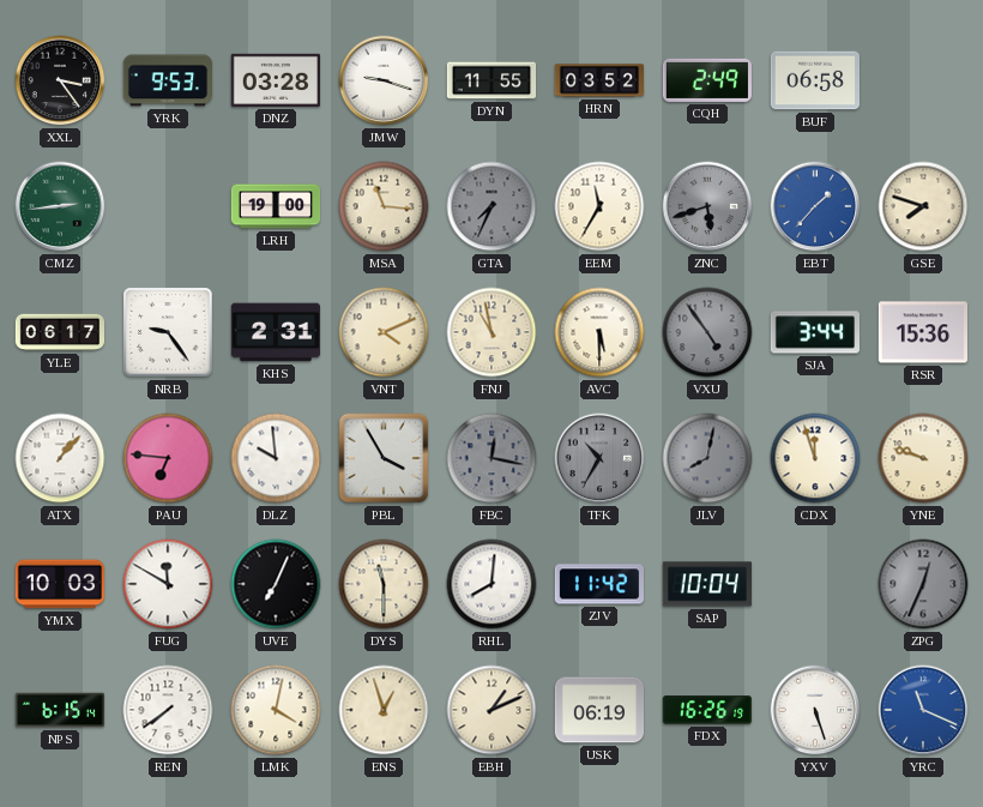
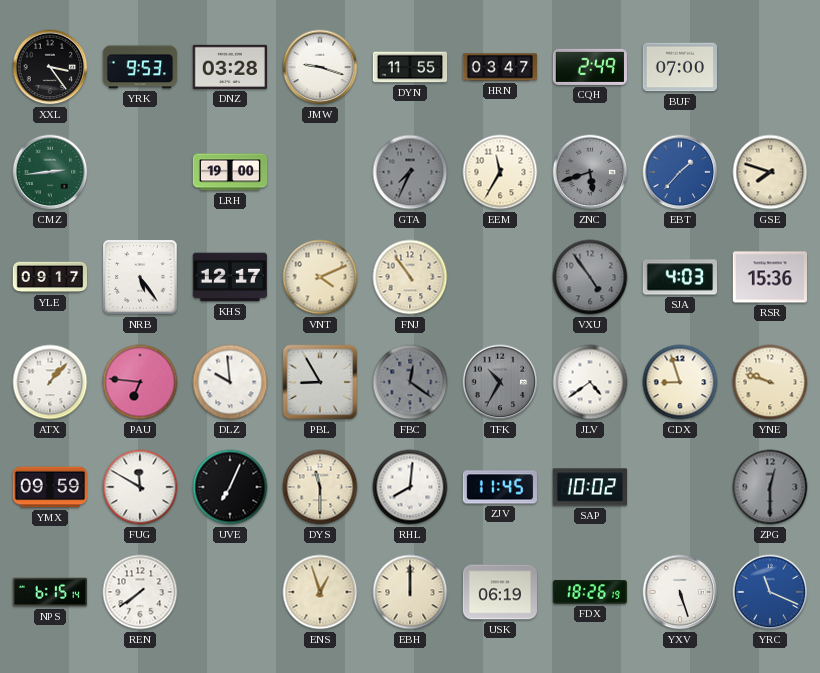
HRN: 03:52 -> 03:47 (499, 67)
BUF: 06:58 -> 07:00 (679, 67)
MSA: 11:16 -> none (384, 206)
YLE: 06:17 -> 09:17 (50, 277)
NRB: 9:24 -> 5:24 (140, 277)
KHS: 2:31 -> 12:17 (229, 277)
FNJ: 10:58 -> 10:54 (410, 277)
AVC: 5:30 -> none (599, 332)
SJA: 3:44 -> 4:03 (679, 277)
PBL: 3:55 -> 8:55 (320, 382)
FBC: 12:17 -> 12:21 (410, 382)
JLV: 8:02 -> 4:39 (590, 382)
JLV dial: grey -> white (590, 382)
CDX: 11:57 -> 8:57 (680, 382)
YMX: 10:03 -> 09:59 (49, 487)
ZJV: 11:42 -> 11:45 (499, 487)
SAP: 10:04 -> 10:02 (589, 487)
ZPG: 12:34 -> 12:30 (770, 487)
LMK: 4:02 -> none (276, 710)
EBH: 1:11 -> 12:00 (410, 592)
FDX: 16:26 -> 18:26 (589, 592)
